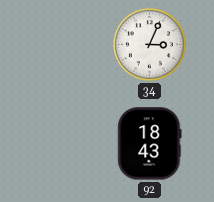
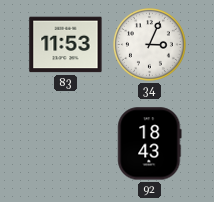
83: none -> 11:53 (66, 45)
